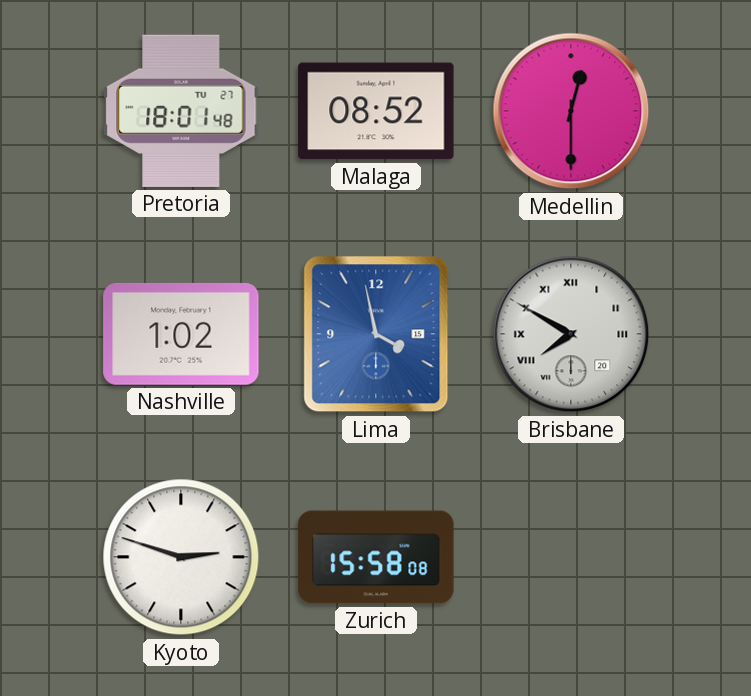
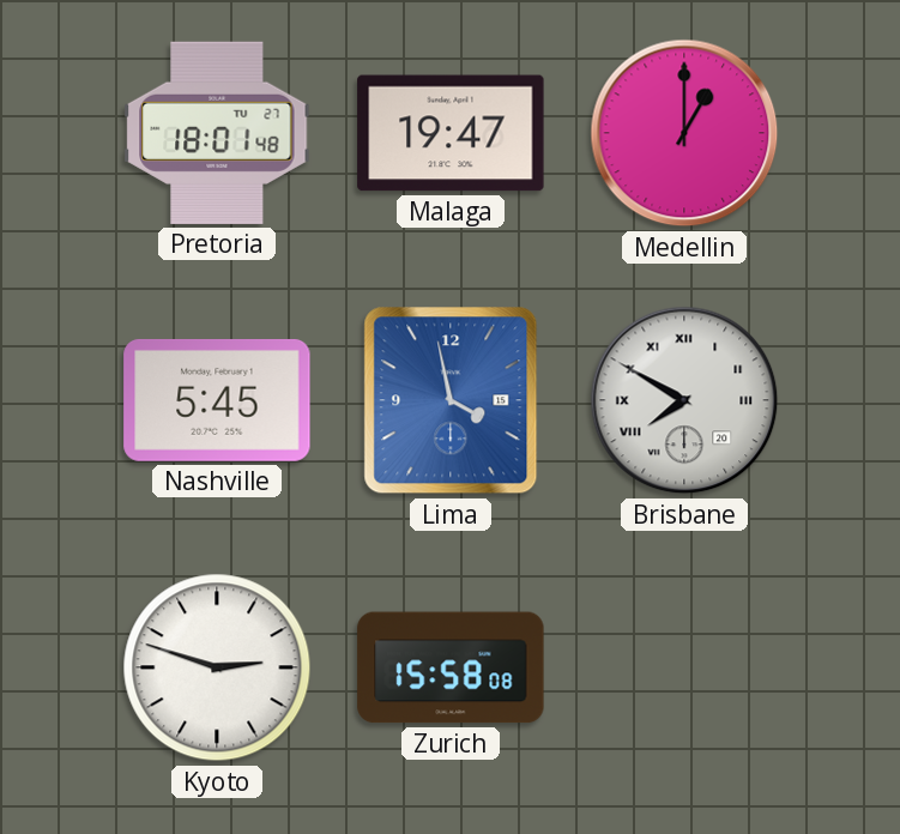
Malaga: 08:52 -> 19:47 (451, 133)
Medellin: 12:30 -> 1:00 (684, 133)
Nashville: 1:02 -> 5:45 (217, 400)
